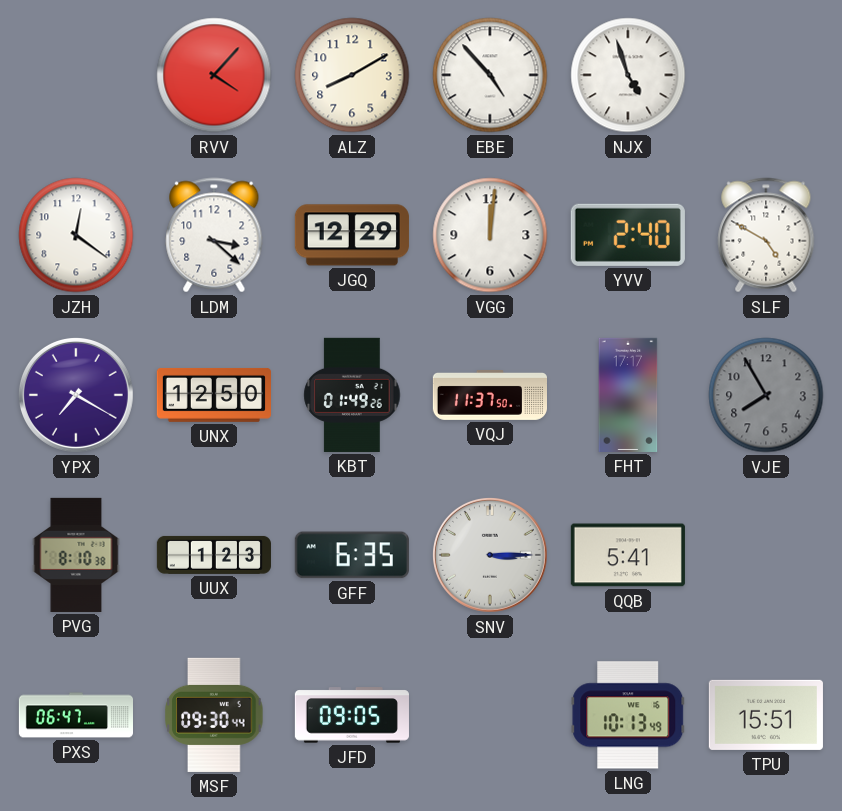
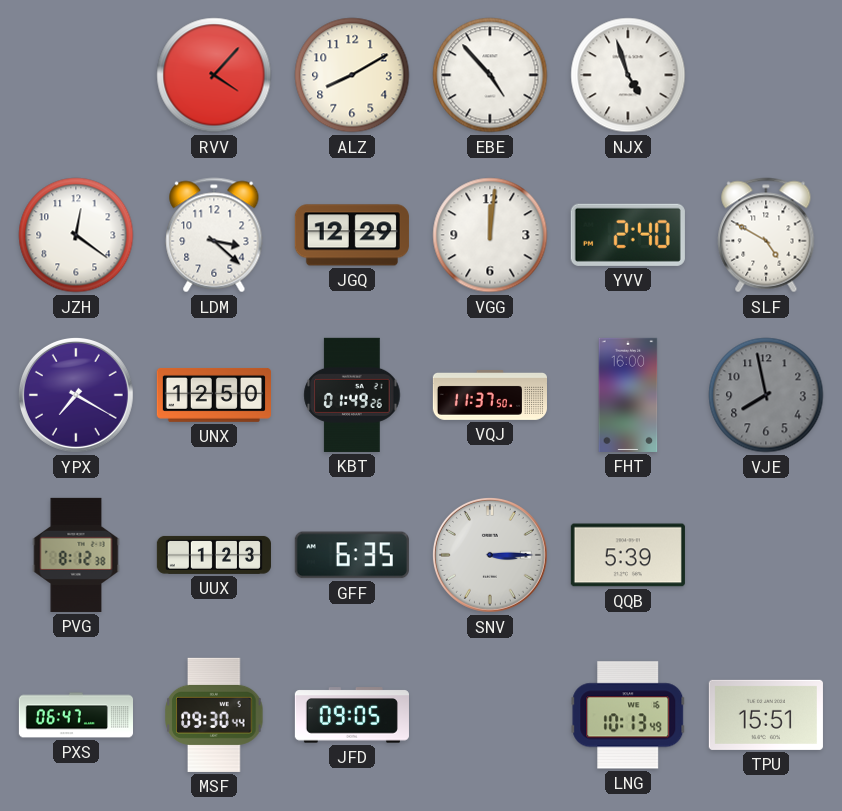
FHT: 17:17 -> 16:00 (628, 395)
VJE: 7:55 -> 7:58 (766, 395)
PVG: 8:10 -> 8:12 (76, 555)
QQB: 5:41 -> 5:39 (628, 555)
